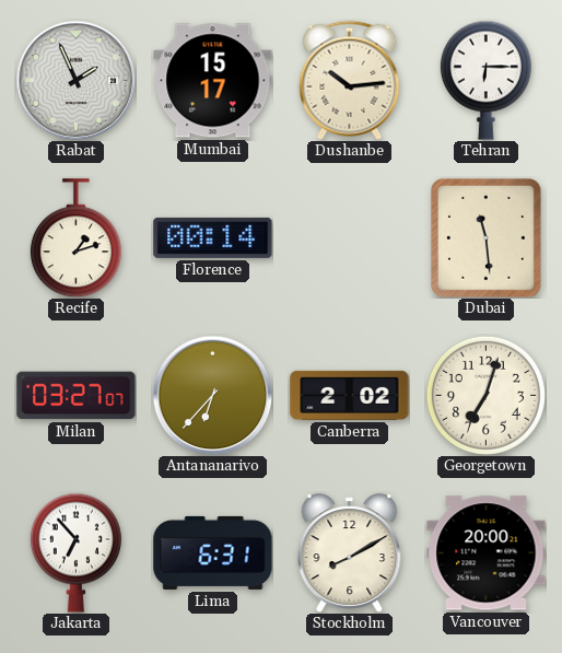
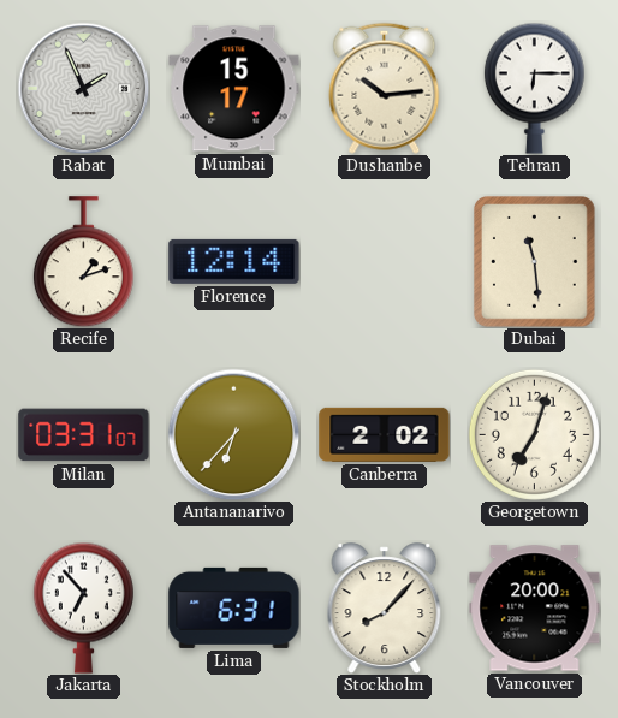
Florence: 00:14 -> 12:14 (234, 261)
Milan: 03:27 -> 03:31 (84, 435)
Stockholm: 8:10 -> 8:07 (385, 607)
